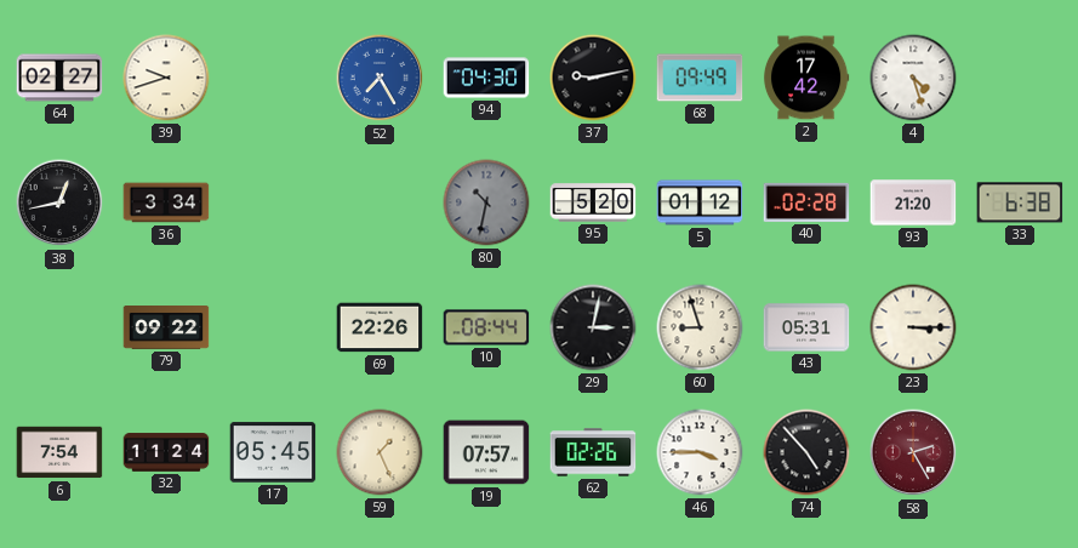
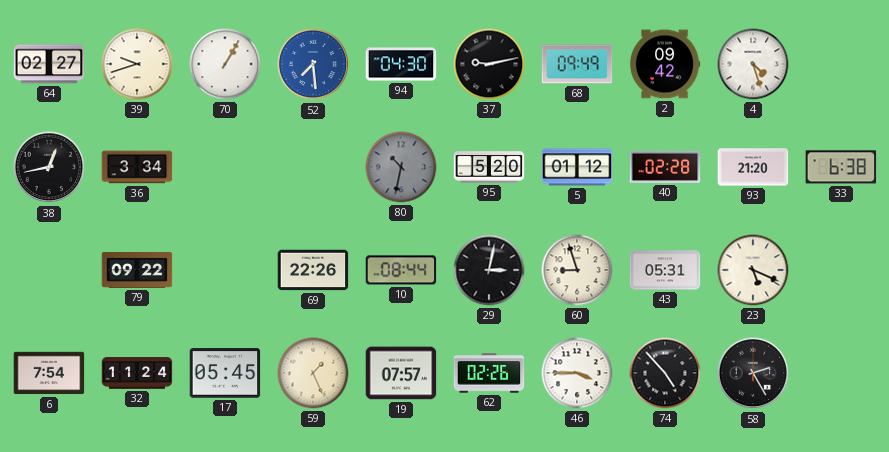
70: none -> 1:05 (225, 64)
52: 7:25 -> 7:29 (313, 64)
2: 17:42 -> 09:42 (665, 64)
23: 3:15 -> 5:19 (753, 270)
58 dial: burgundy -> black (753, 373)
